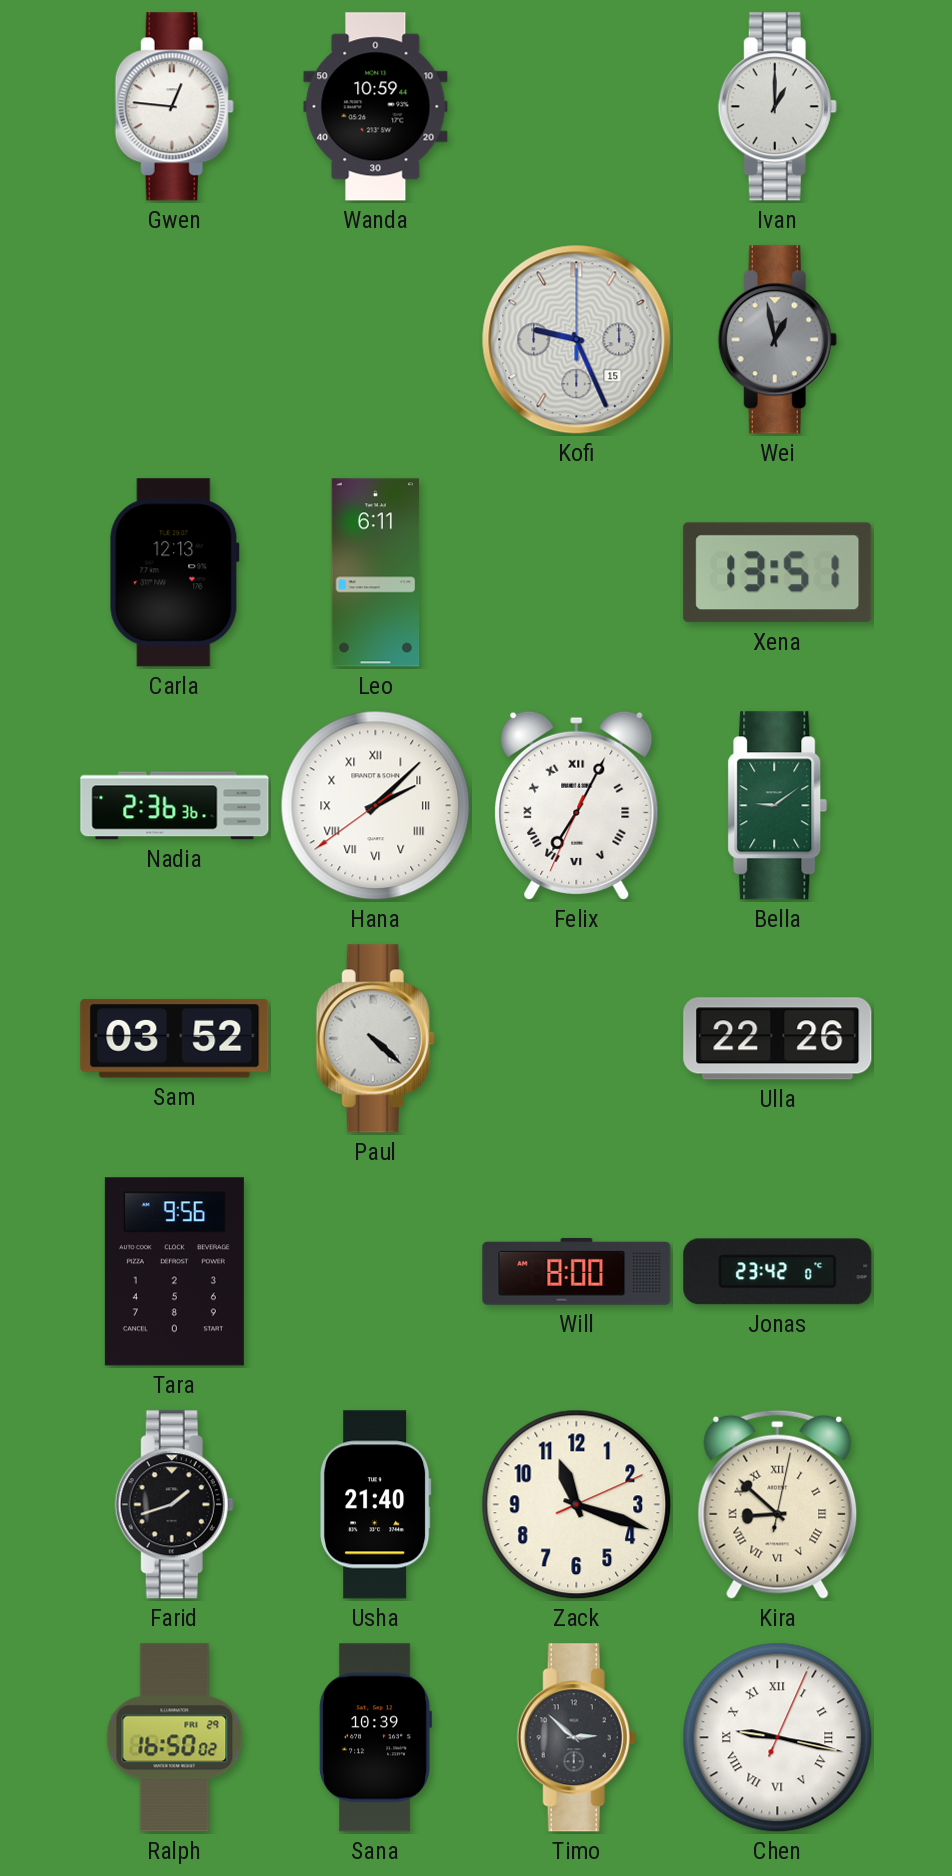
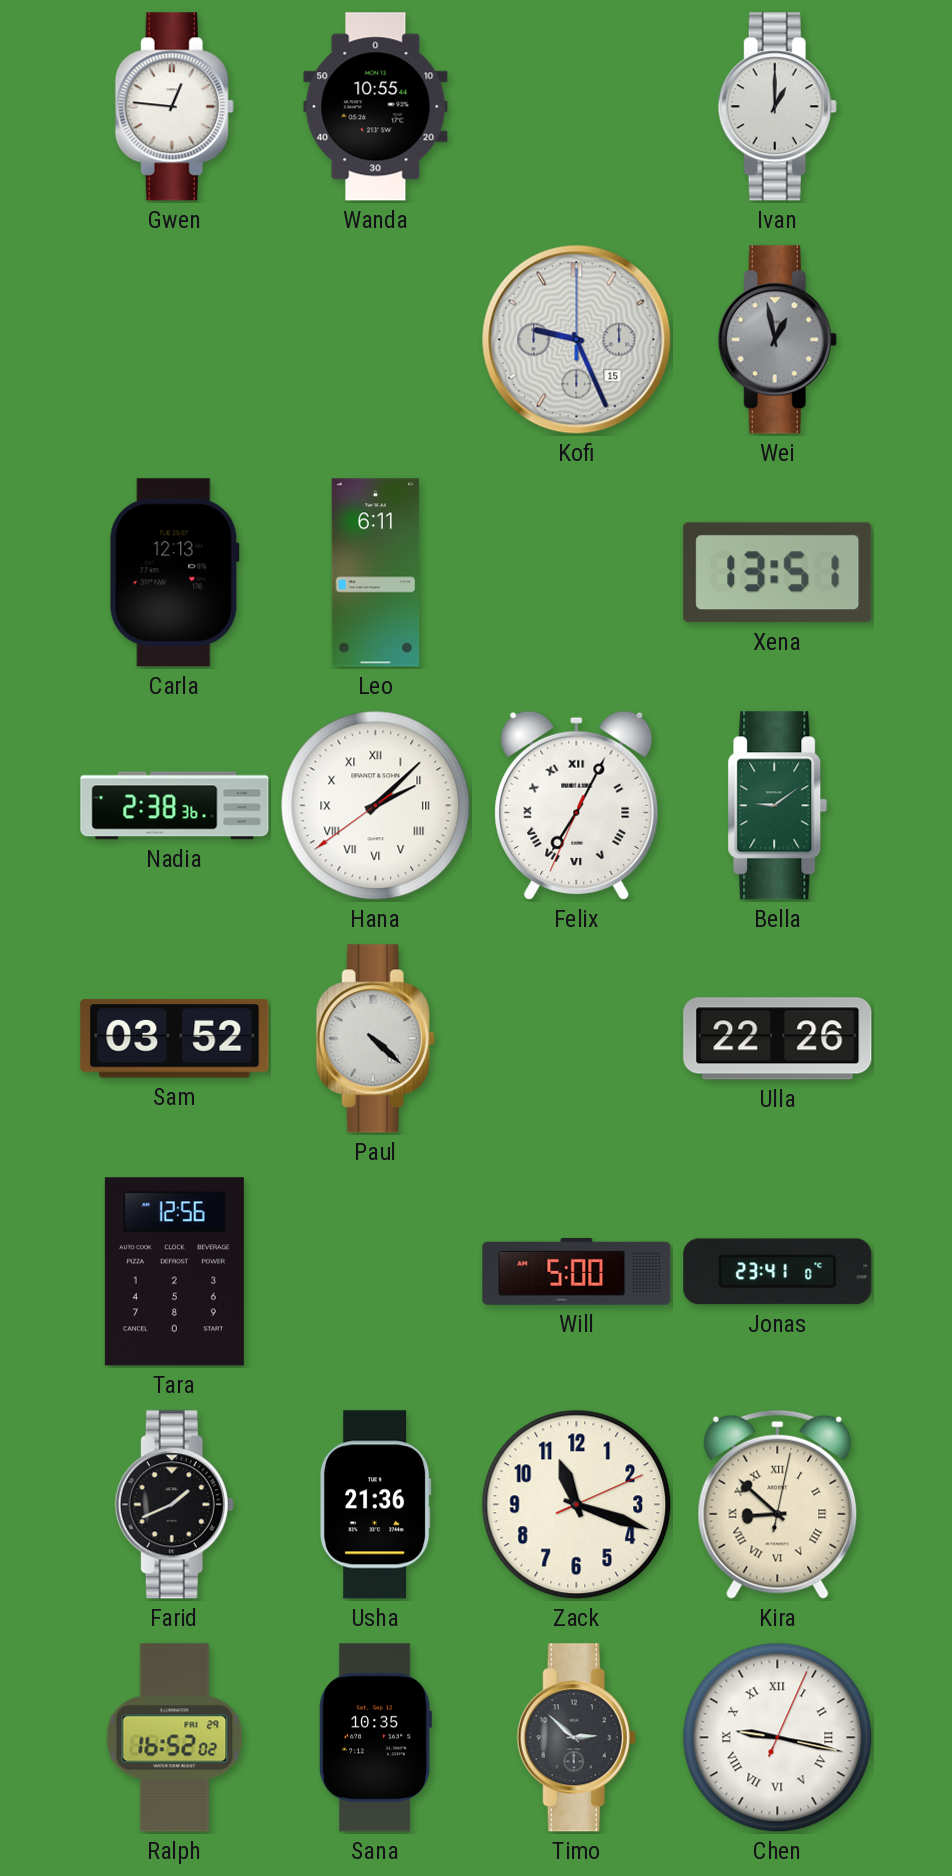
Wanda: 10:59 -> 10:55 (376, 107)
Nadia: 2:36 -> 2:38 (175, 806)
Tara: 9:56 -> 12:56 (174, 1272)
Will: 8:00 -> 5:00 (577, 1272)
Jonas: 23:42 -> 23:41 (778, 1272)
Farid: 1:42 -> 1:41 (174, 1505)
Usha: 21:40 -> 21:36 (375, 1505)
Ralph: 16:50 -> 16:52 (175, 1738)
Sana: 10:39 -> 10:35 (375, 1738)
